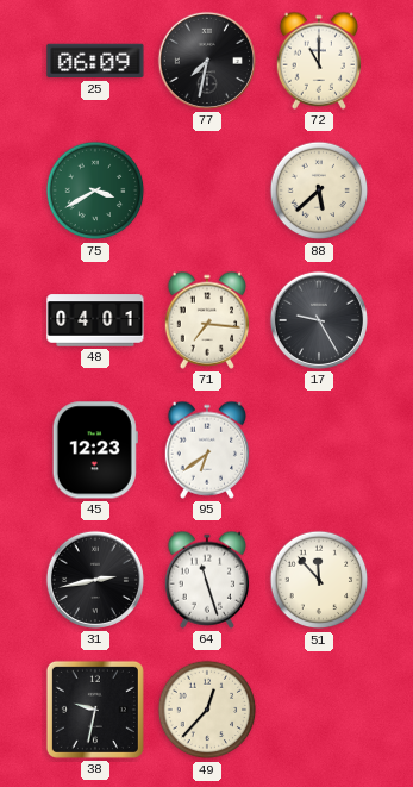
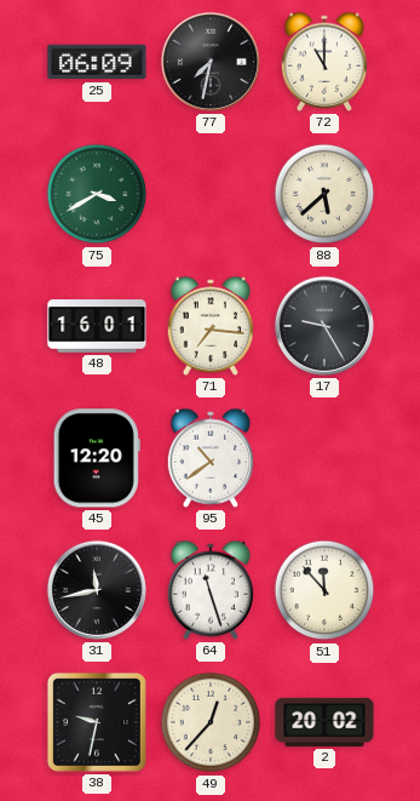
48: 04:01 -> 16:01 (97, 326)
45: 12:23 -> 12:20 (97, 458)
95: 6:39 -> 10:39 (211, 458)
31: 2:43 -> 11:43 (97, 590)
2: none -> 20:02 (324, 722)
